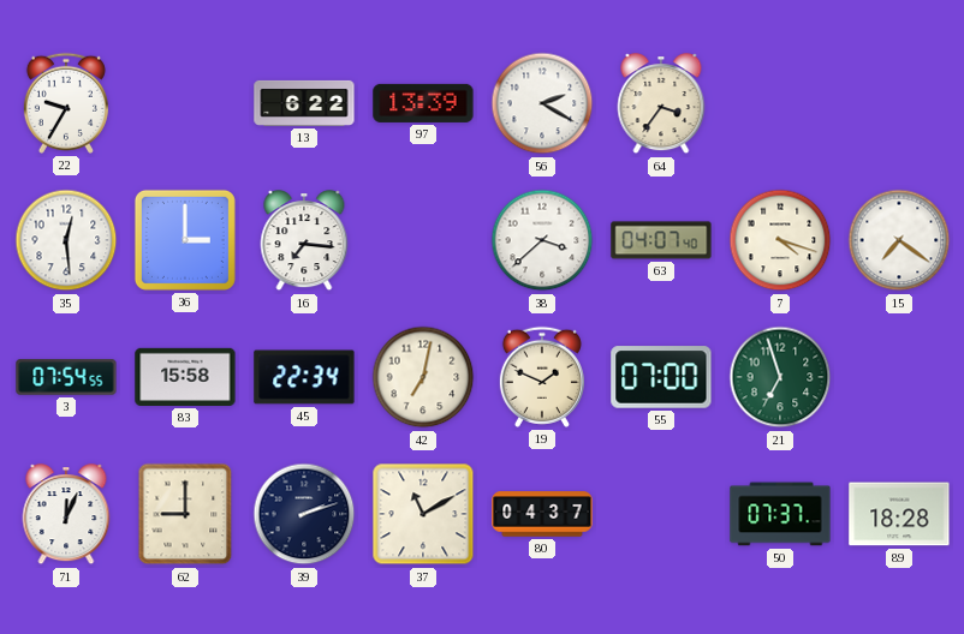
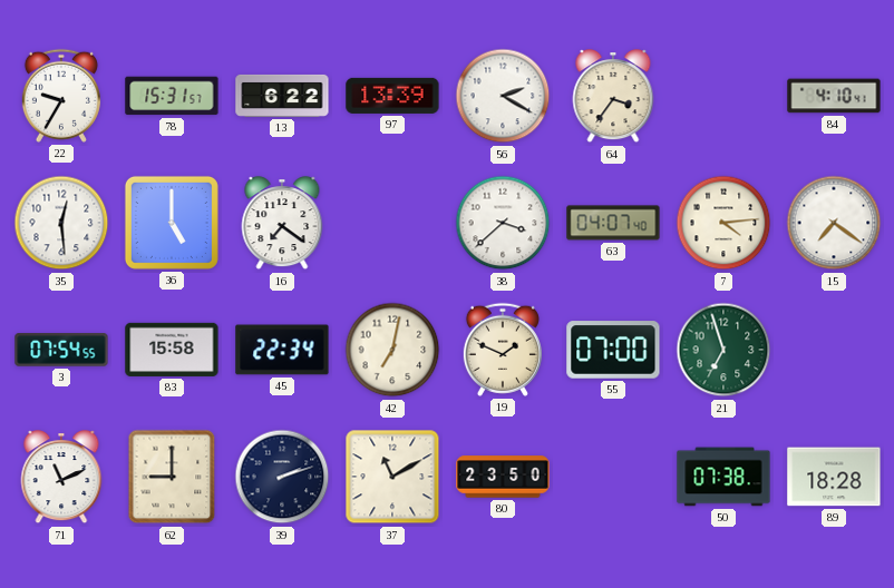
78: none -> 15:31 (172, 96)
84: none -> 4:10 (834, 96)
36: 3:00 -> 5:00 (172, 223)
16: 7:16 -> 7:21 (282, 224)
7: 4:18 -> 4:14 (723, 223)
71: 12:04 -> 11:11 (61, 478)
80: 04:37 -> 23:50 (503, 477)
50: 07:37 -> 07:38 (723, 477)
